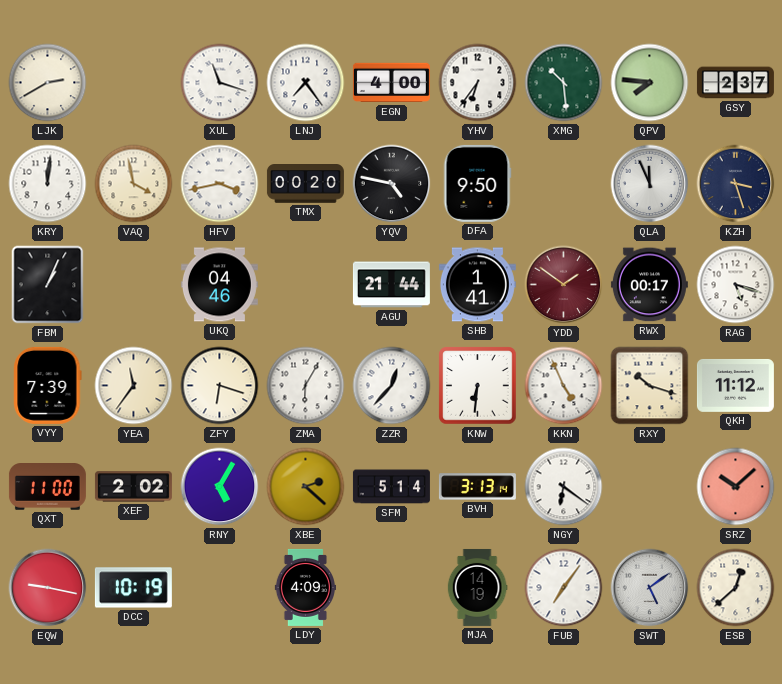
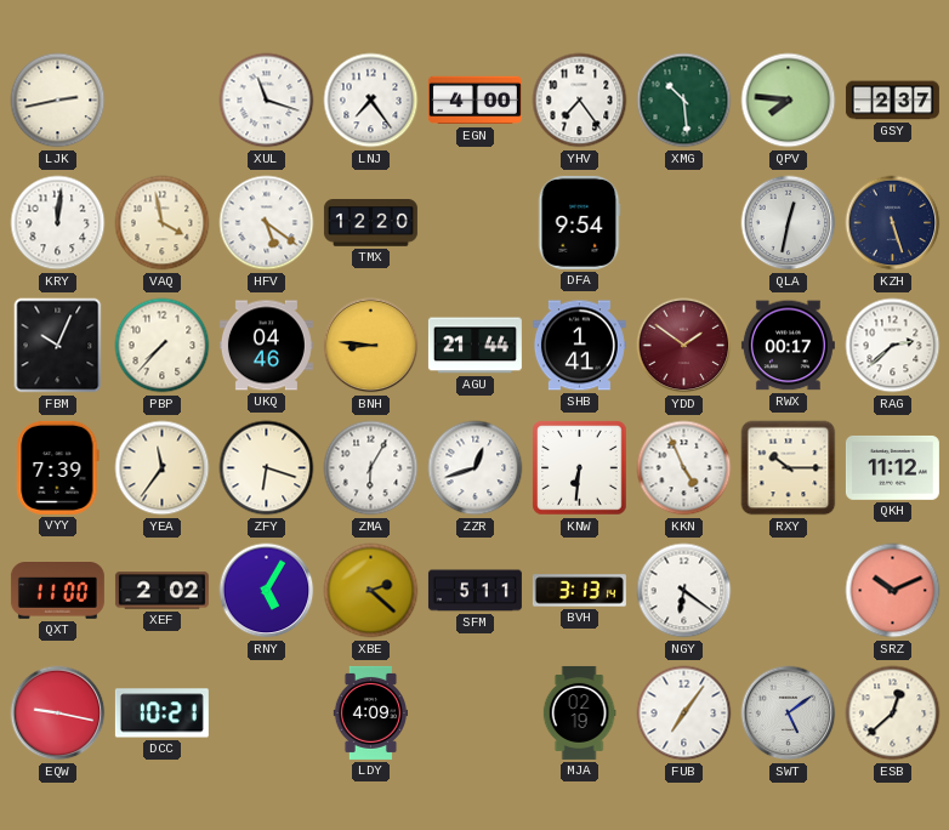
LJK: 2:40 -> 2:43 (58, 101)
YHV: 6:36 -> 7:24 (580, 101)
HFV: 3:43 -> 5:21 (267, 223)
TMX: 00:20 -> 12:20 (370, 223)
YQV: 4:47 -> none (392, 184)
DFA: 9:50 -> 9:54 (579, 222)
QLA: 11:56 -> 12:32 (789, 223)
KZH: 3:27 -> 5:27 (893, 223)
FBM: 1:04 -> 10:04 (58, 346)
PBP: none -> 7:37 (163, 346)
BNH: none -> 8:46 (371, 346)
RAG: 5:18 -> 2:38 (893, 346)
ZZR: 12:37 -> 12:42 (476, 468)
RXY: 10:18 -> 10:15 (789, 468)
SFM: 5:14 -> 5:11 (474, 591)
SRZ: 10:08 -> 10:11 (893, 591)
DCC: 10:19 -> 10:21 (161, 714)
MJA: 14:19 -> 02:19 (579, 712)
